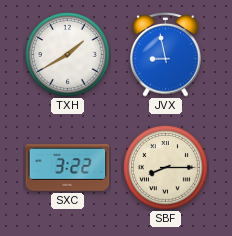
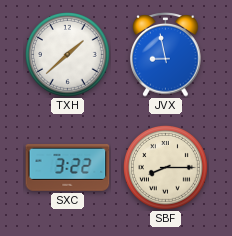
TXH: 1:40 -> 1:38 (68, 55)
